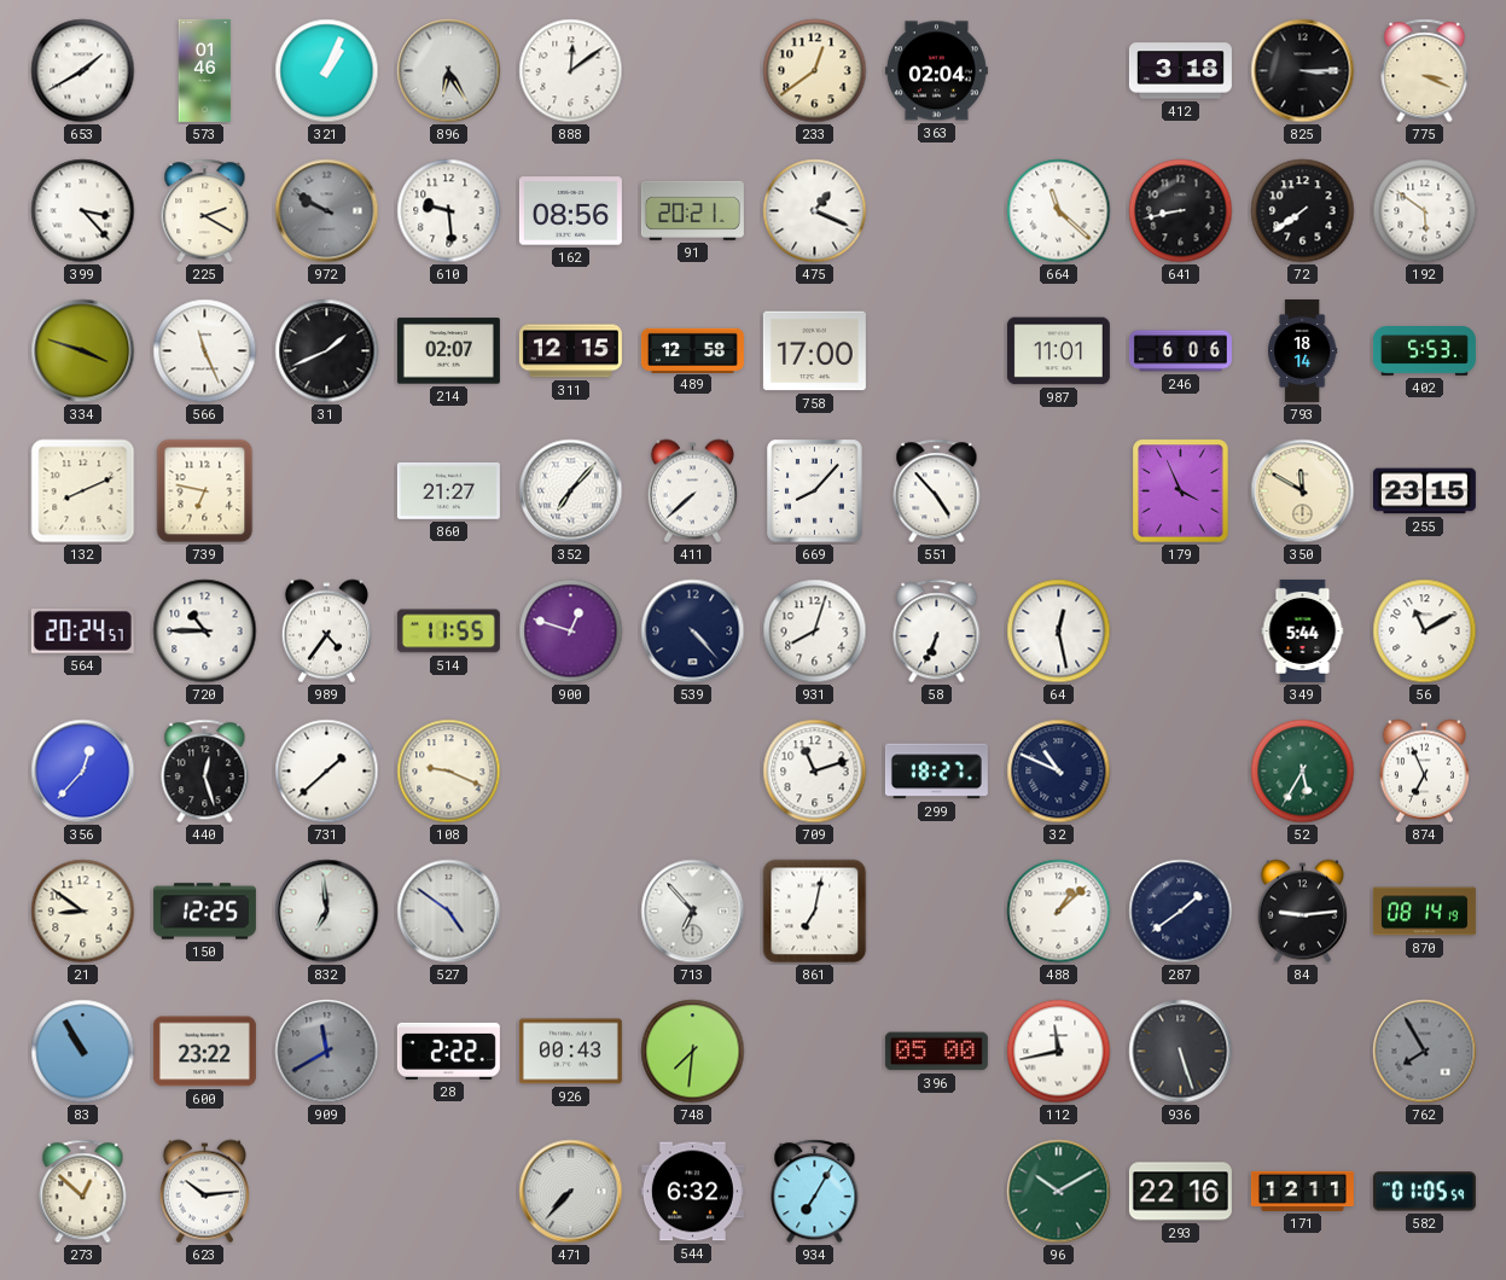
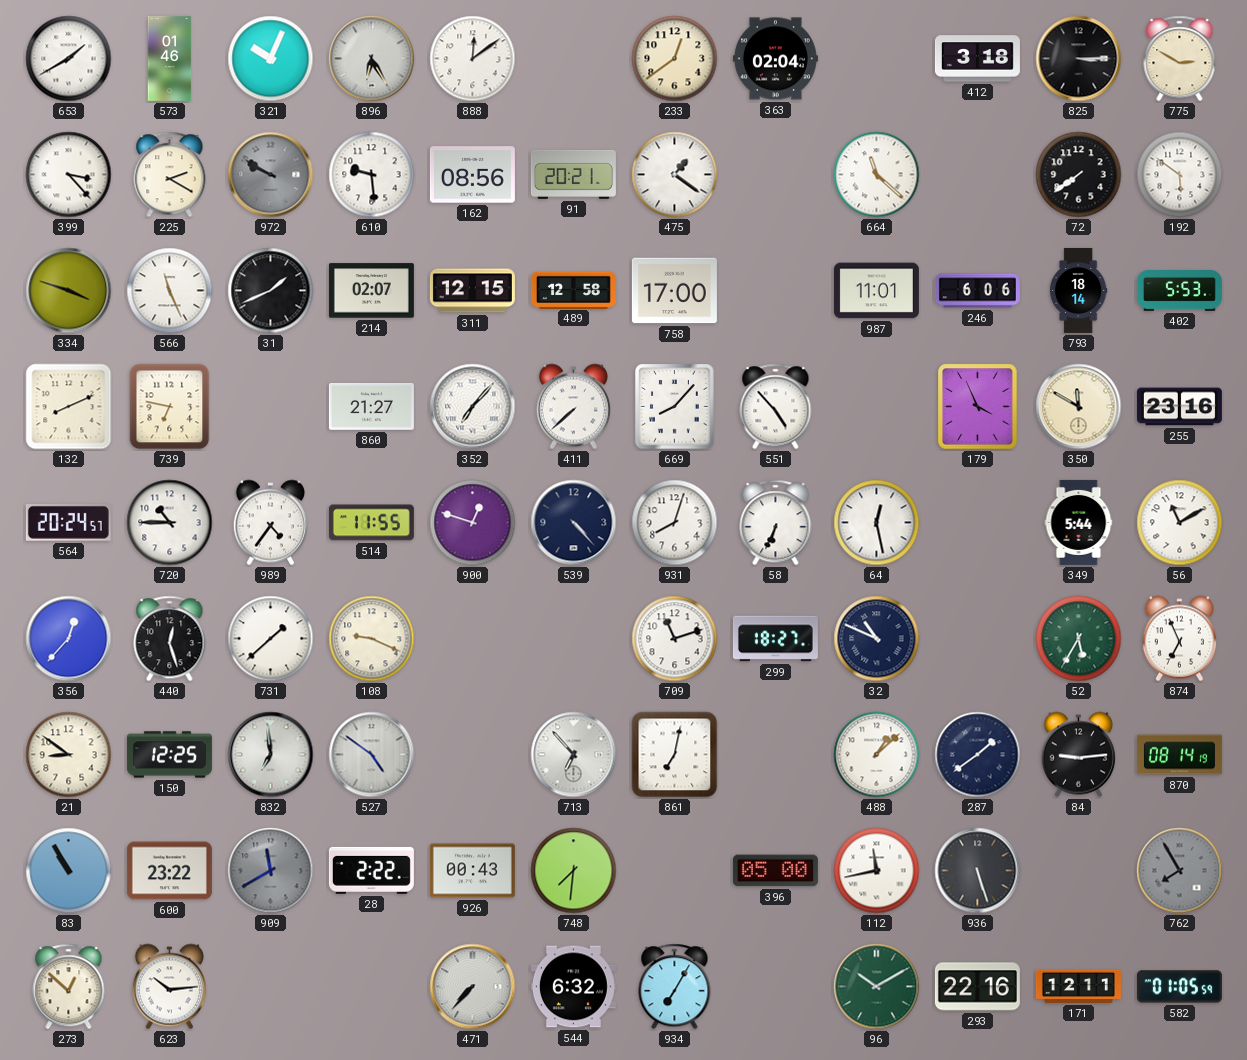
321: 1:04 -> 10:04 (271, 59)
775: 3:19 -> 2:50 (1180, 59)
475: 1:19 -> 1:21 (675, 175)
641: 8:43 -> none (1181, 211)
255: 23:15 -> 23:16 (1179, 407)
